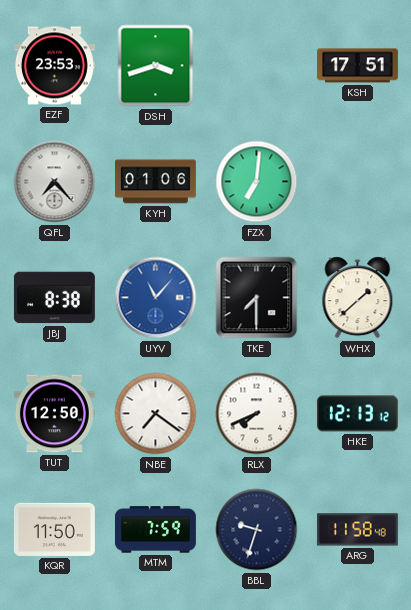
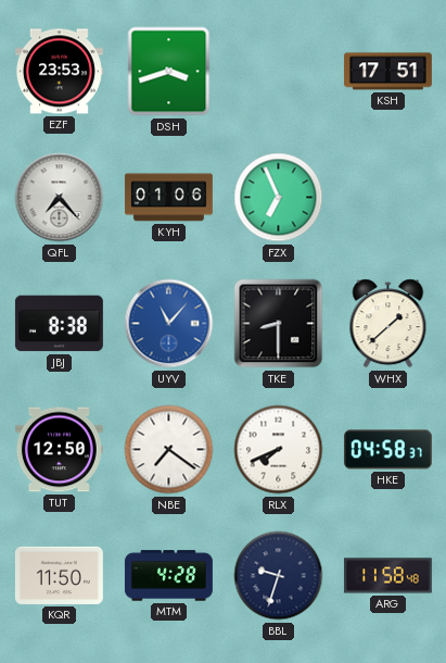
FZX: 7:01 -> 6:56 (279, 198)
TKE: 7:30 -> 8:30 (279, 324)
HKE: 12:13 -> 04:58 (387, 450)
MTM: 7:59 -> 4:28 (168, 576)
